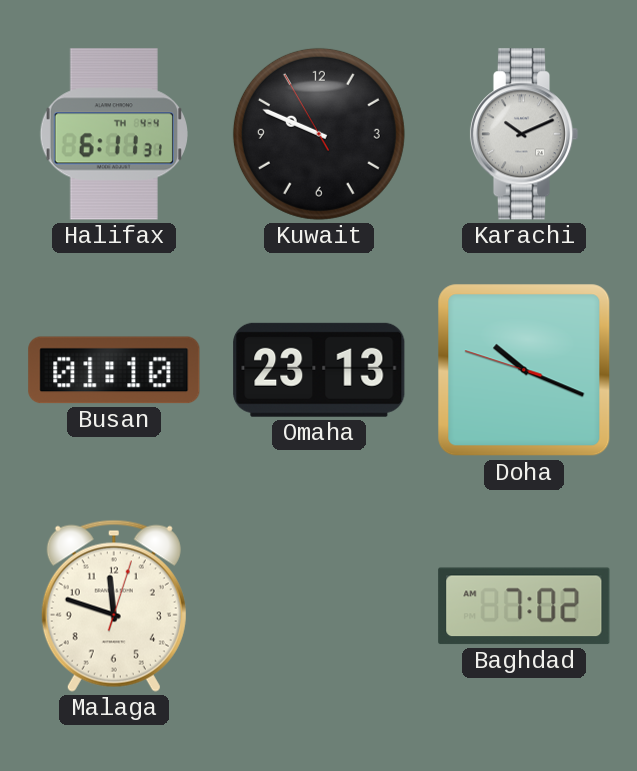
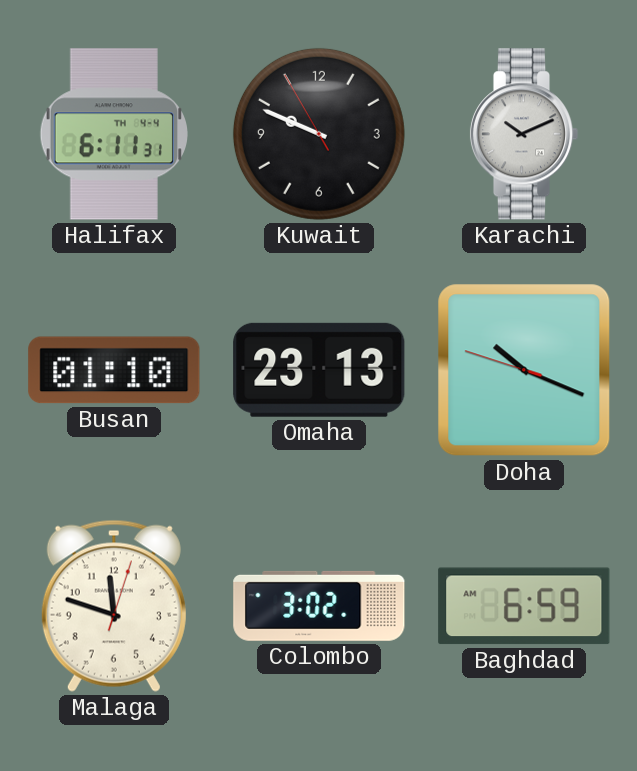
Colombo: none -> 3:02 (319, 606)
Baghdad: 7:02 -> 6:59 (524, 606)
